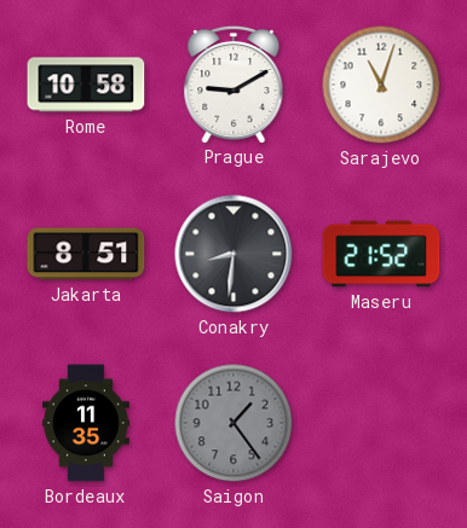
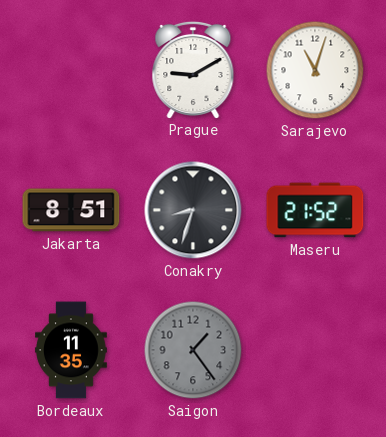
Rome: 10:58 -> none (86, 85)
Conakry: 8:31 -> 8:33 (193, 210)
